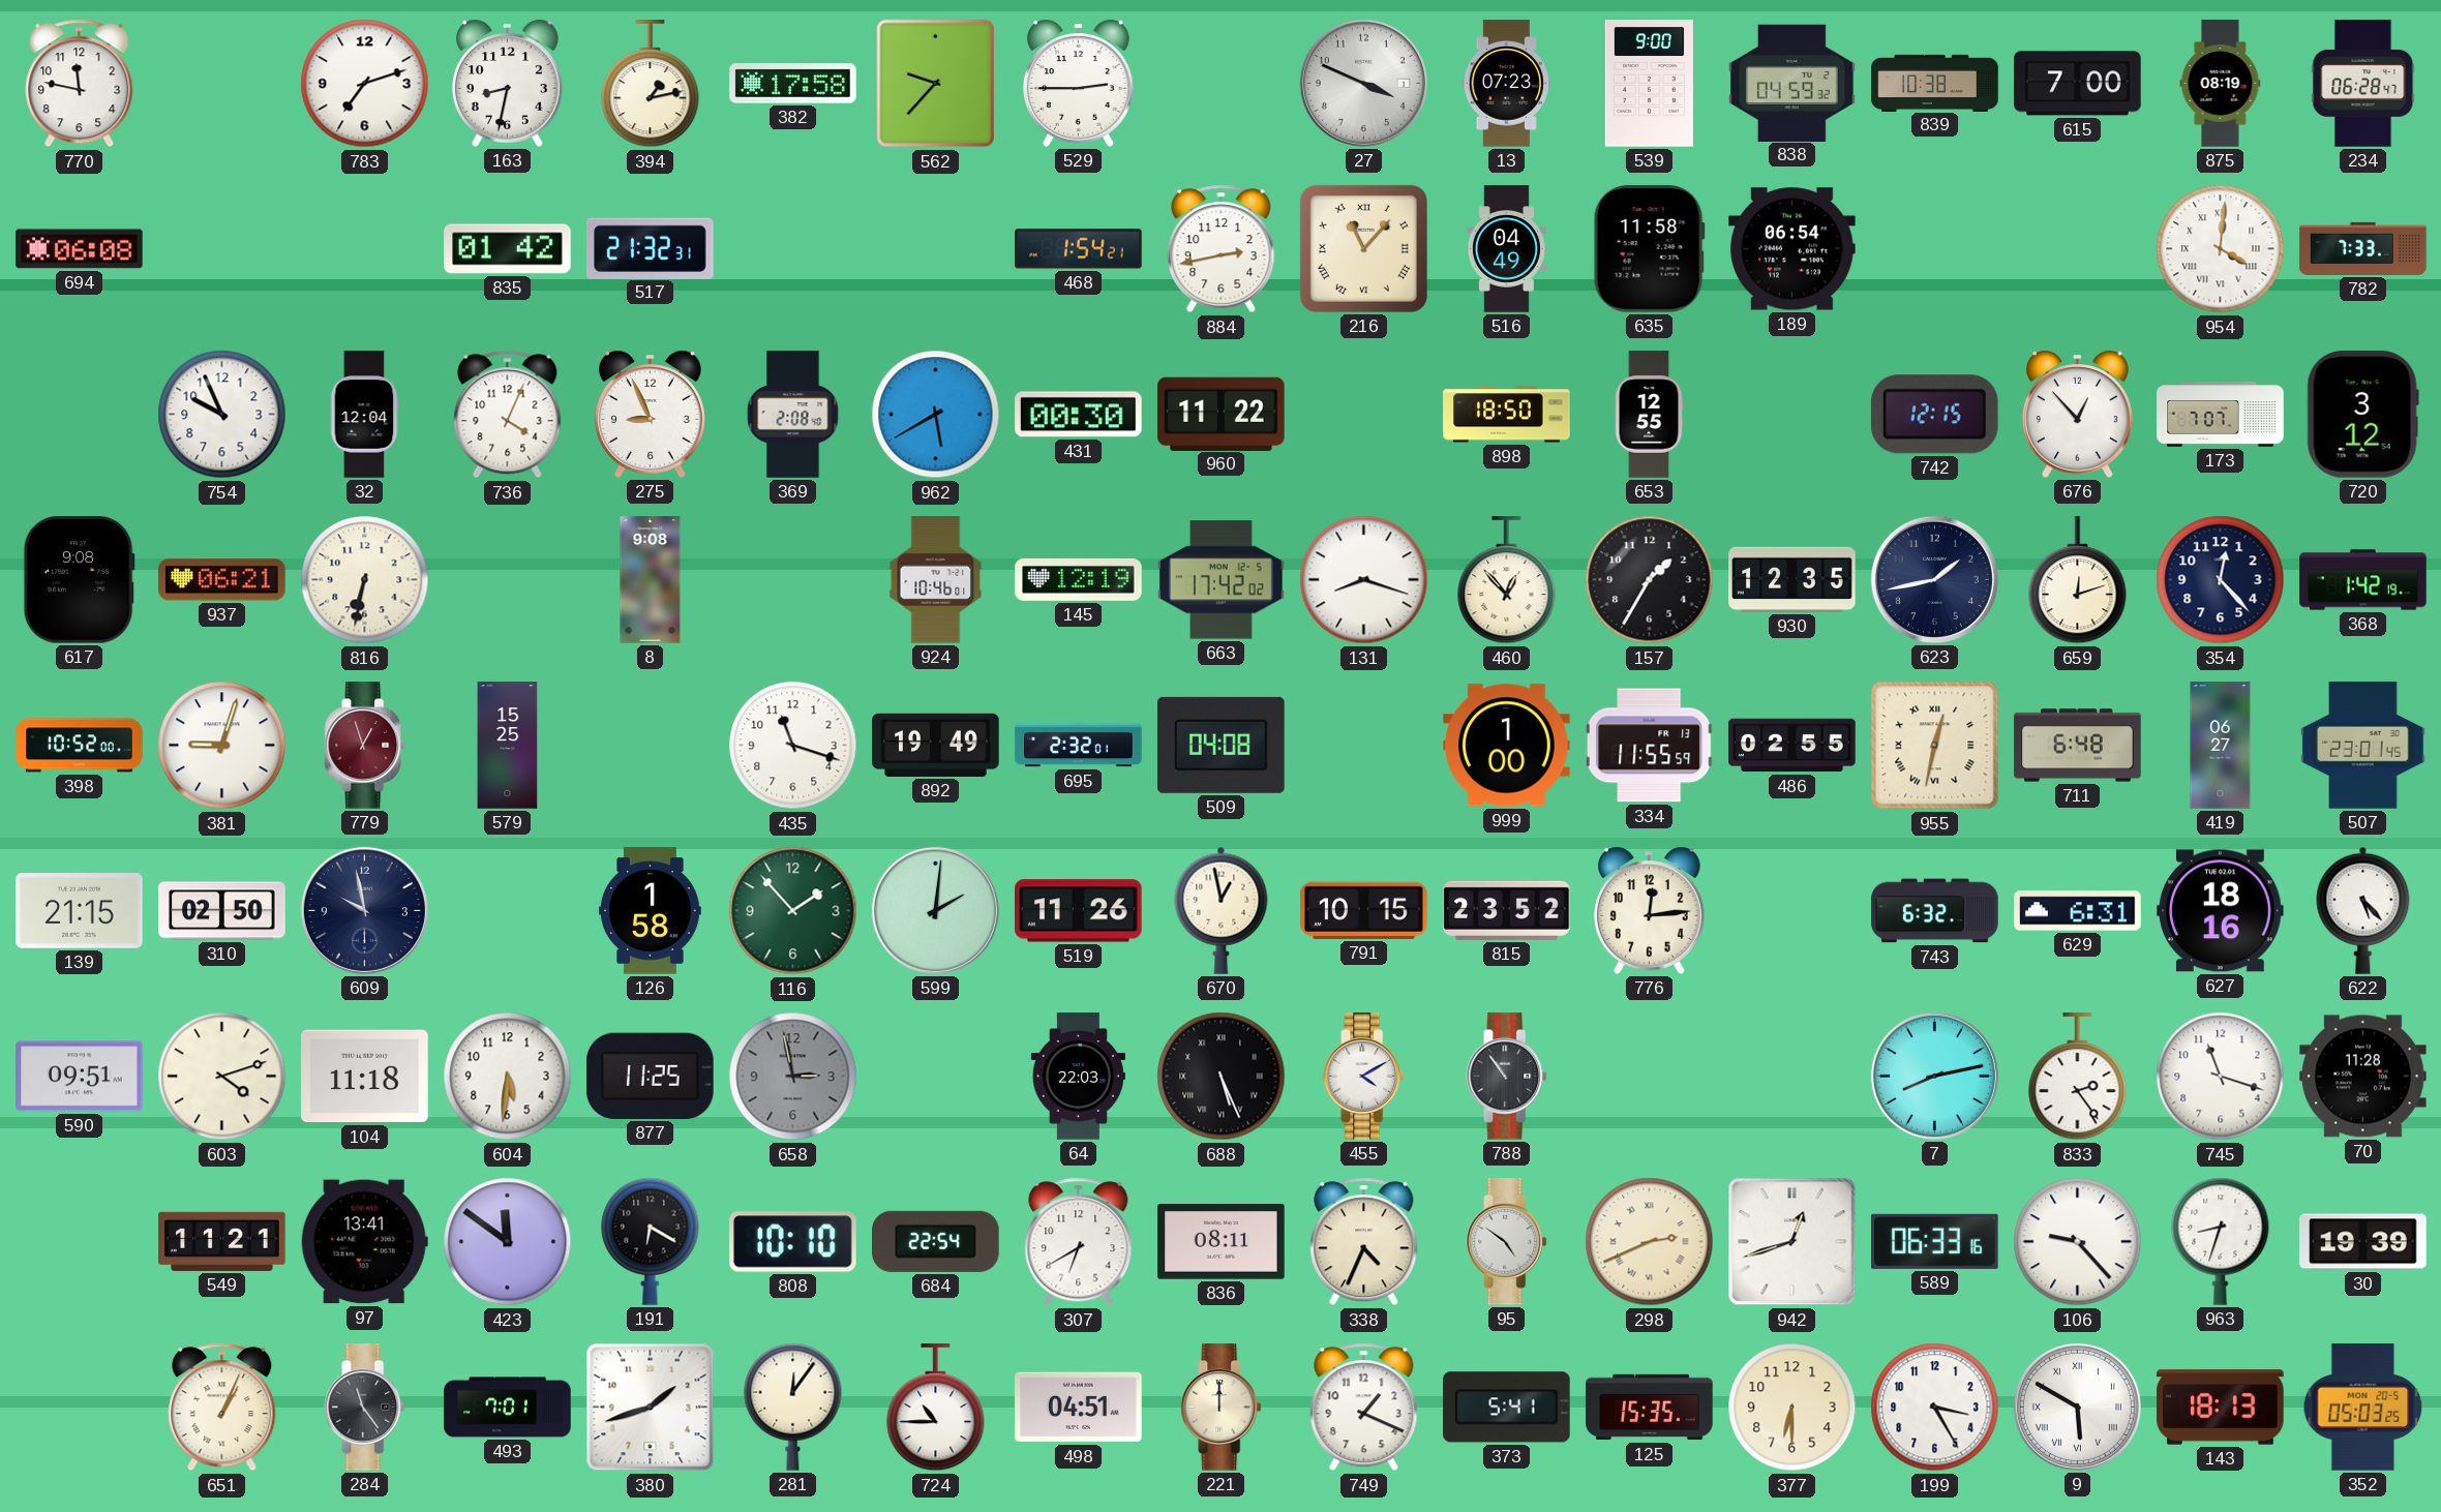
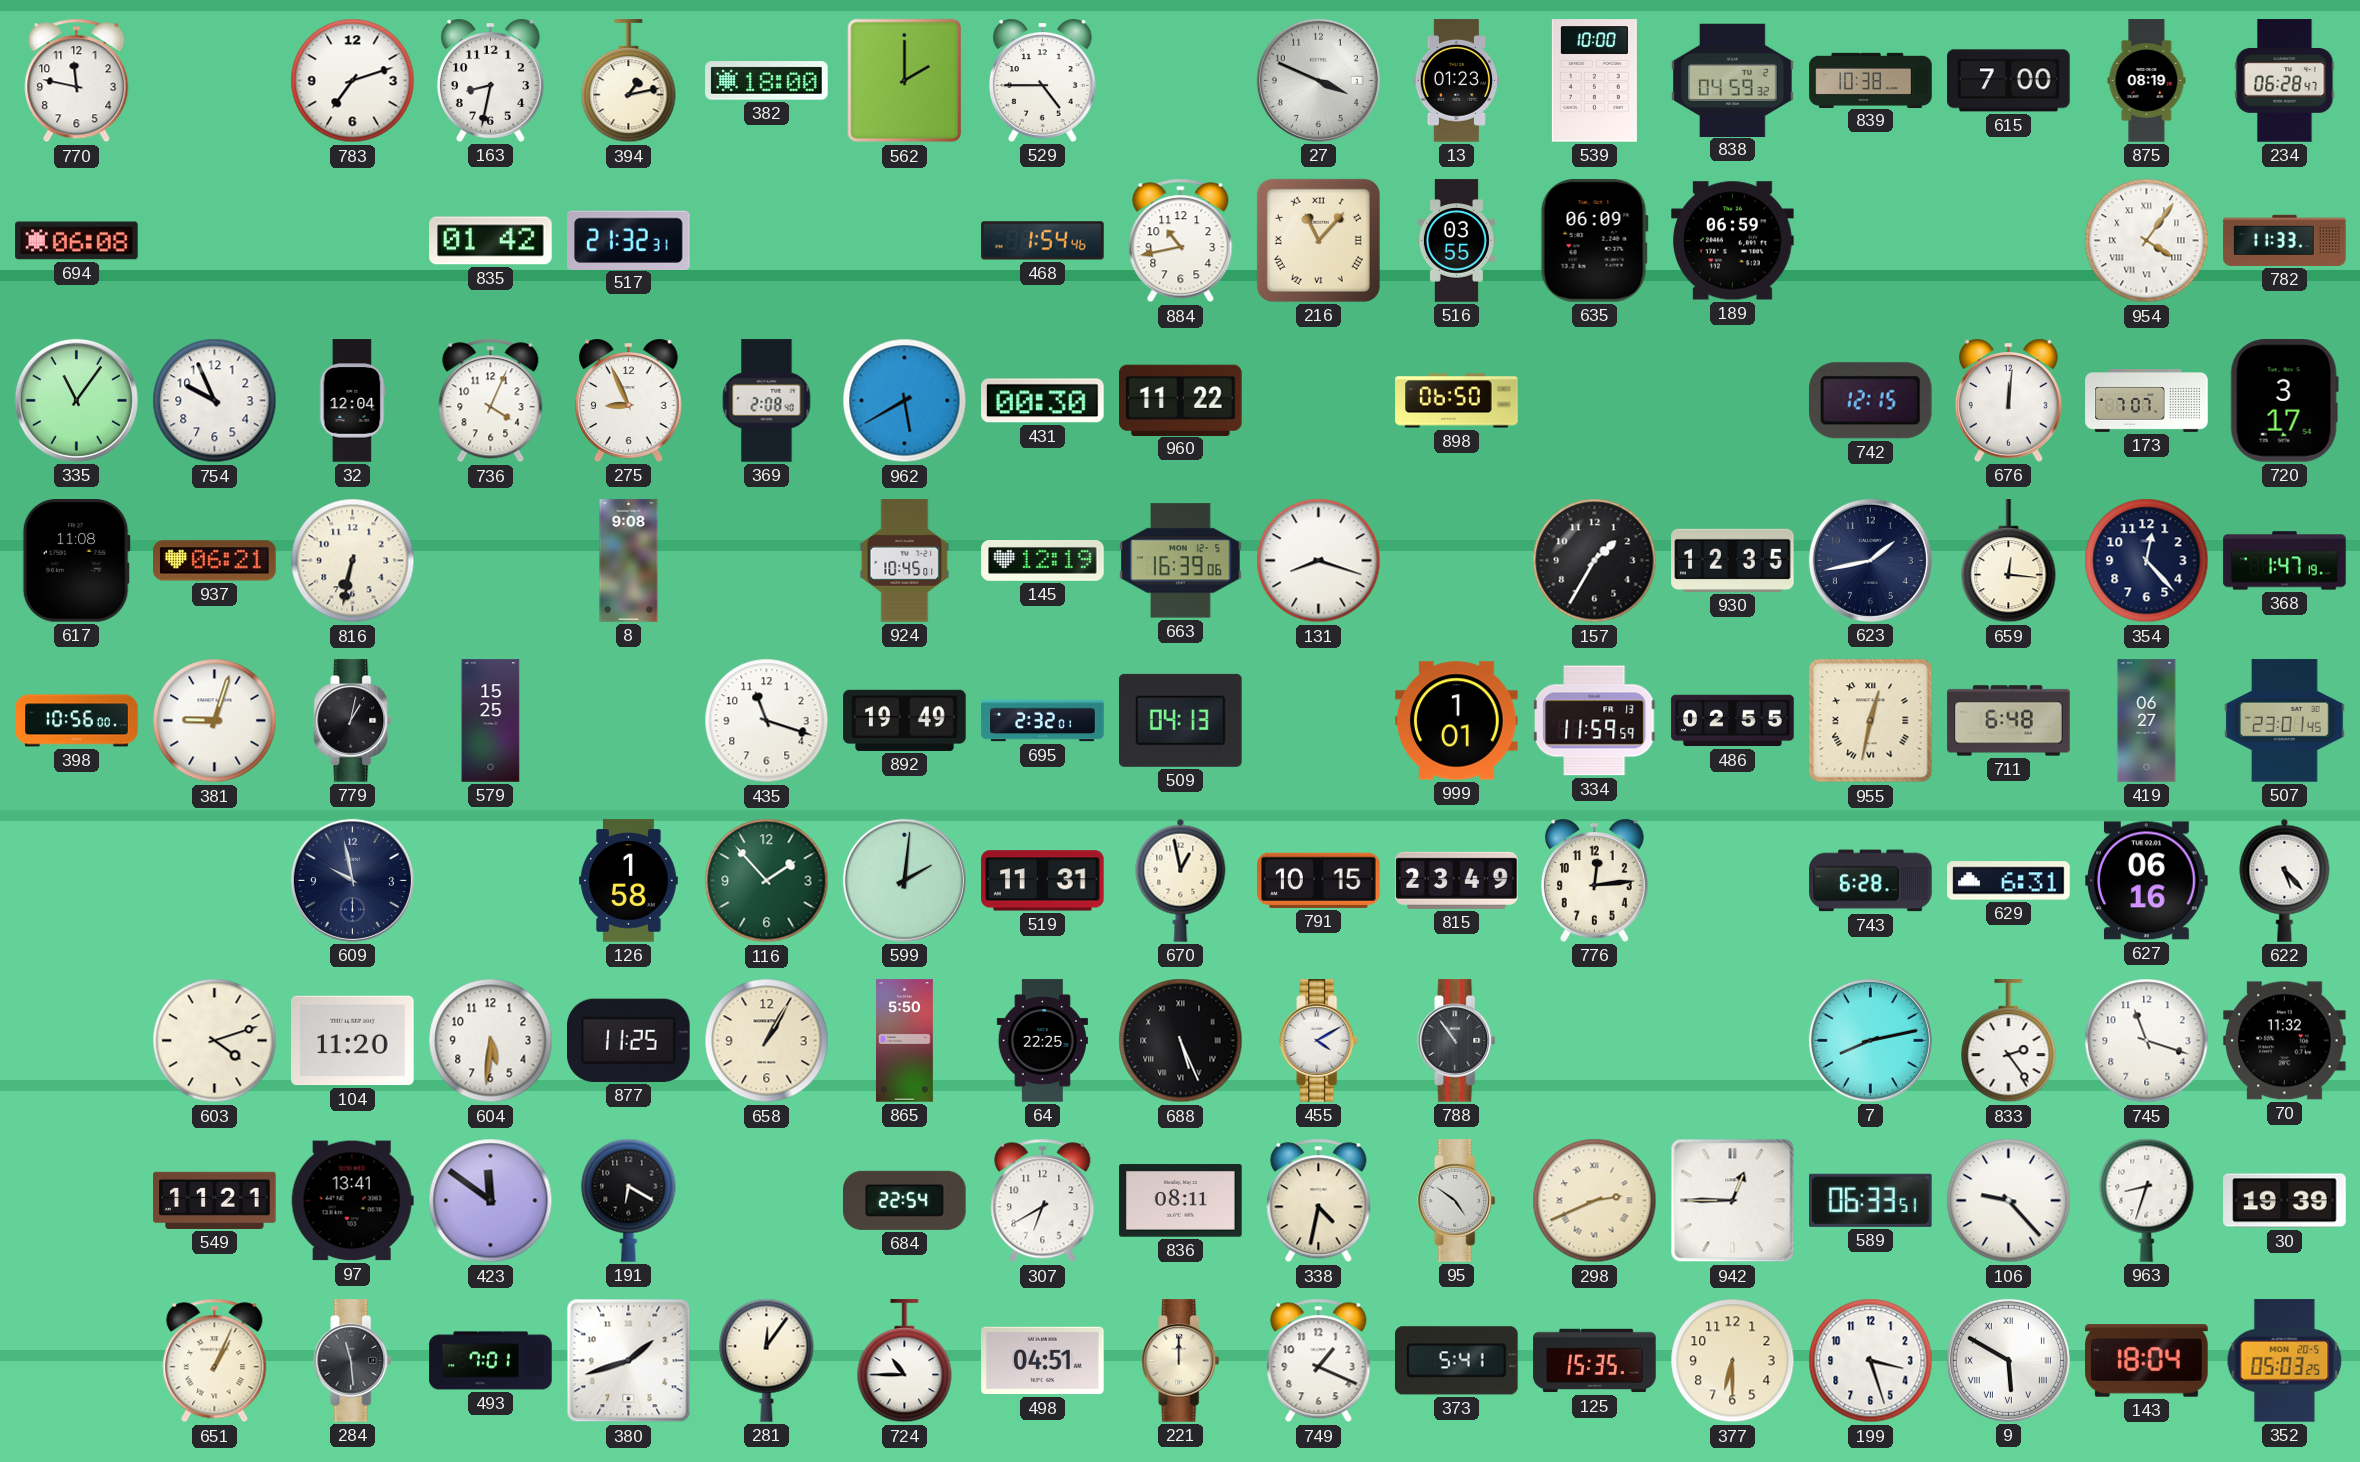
382: 17:58 -> 18:00 (767, 81)
562: 9:37 -> 2:00 (904, 81)
529: 2:45 -> 4:45 (1042, 80)
13: 07:23 -> 01:23 (1456, 81)
539: 9:00 -> 10:00 (1594, 81)
468: 1:54:21 -> 1:54:46 (1043, 241)
884: 2:43 -> 10:43 (1181, 241)
516: 04:49 -> 03:55 (1456, 241)
635: 11:58 -> 06:09 (1594, 241)
189: 06:54 -> 06:59 (1733, 241)
954: 4:01 -> 4:06 (2147, 241)
782: 7:33 -> 11:33 (2285, 240)
335: none -> 11:06 (76, 400)
898: 18:50 -> 06:50 (1457, 401)
653: 12:55 -> none (1649, 415)
676: 12:53 -> 12:01 (2008, 400)
720: 3:12 -> 3:17 (2284, 401)
617: 9:08 -> 11:08 (76, 561)
924: 10:46 -> 10:45 (905, 561)
663: 17:42 -> 16:39 (1181, 561)
460: 12:53 -> none (1507, 580)
659: 12:12 -> 12:16 (2009, 561)
368: 1:42 -> 1:47 (2285, 561)
398: 10:52 -> 10:56 (77, 721)
779: 12:57 -> 1:02 (353, 721)
779 dial: burgundy -> black (353, 721)
509: 04:08 -> 04:13 (1181, 720)
999: 1:00 -> 1:01 (1457, 721)
334: 11:55 -> 11:59 (1595, 721)
139: 21:15 -> none (80, 911)
310: 02:50 -> none (222, 911)
519: 11:26 -> 11:31 (1043, 881)
815: 23:52 -> 23:49 (1457, 880)
743: 6:32 -> 6:28 (1871, 881)
627: 18:16 -> 06:16 (2147, 881)
590: 09:51 -> none (80, 1077)
104: 11:18 -> 11:20 (353, 1041)
658: 2:58 -> 1:05 (767, 1041)
658 dial: grey -> cream (767, 1041)
865: none -> 5:50 (904, 1041)
64: 22:03 -> 22:25 (1042, 1041)
70: 11:28 -> 11:32 (2285, 1041)
808: 10:10 -> none (793, 1242)
338: 4:34 -> 4:32 (1319, 1201)
942: 12:42 -> 12:45 (1733, 1201)
589: 06:33:16 -> 06:33:51 (1871, 1200)
284: 11:24 -> 11:29 (353, 1361)
199: 3:25 -> 3:27 (1871, 1361)
143: 18:13 -> 18:04 (2147, 1361)
